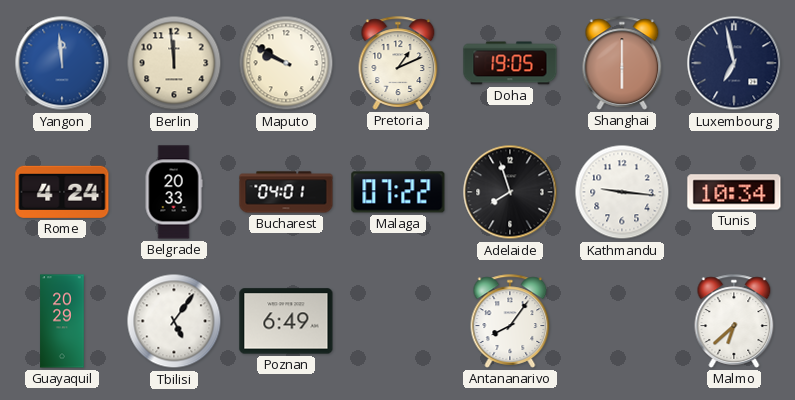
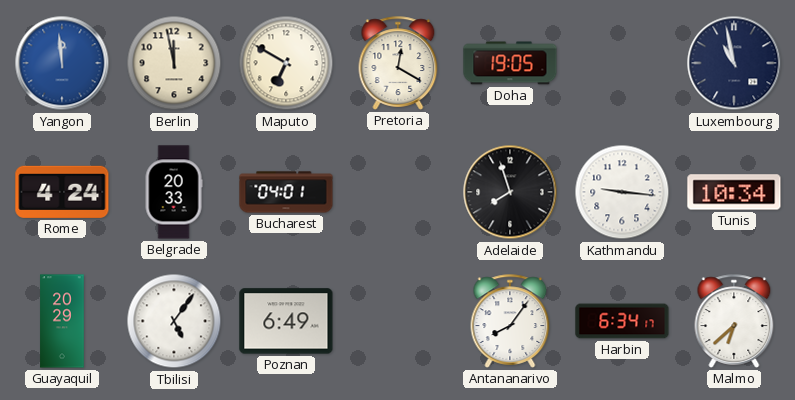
Berlin: 11:59 -> 11:58 (174, 63)
Maputo: 9:50 -> 6:50 (286, 63)
Pretoria: 1:11 -> 12:20 (398, 63)
Shanghai: 6:00 -> none (622, 63)
Luxembourg: 6:58 -> 10:58 (734, 63)
Malaga: 07:22 -> none (398, 192)
Harbin: none -> 6:34 (622, 321)
